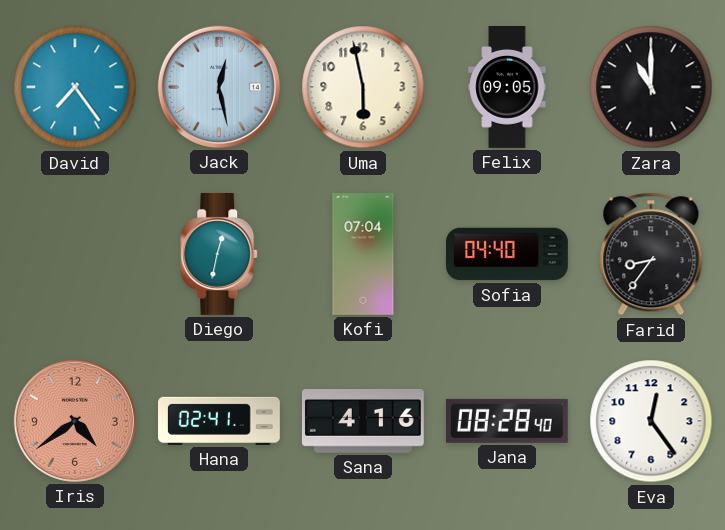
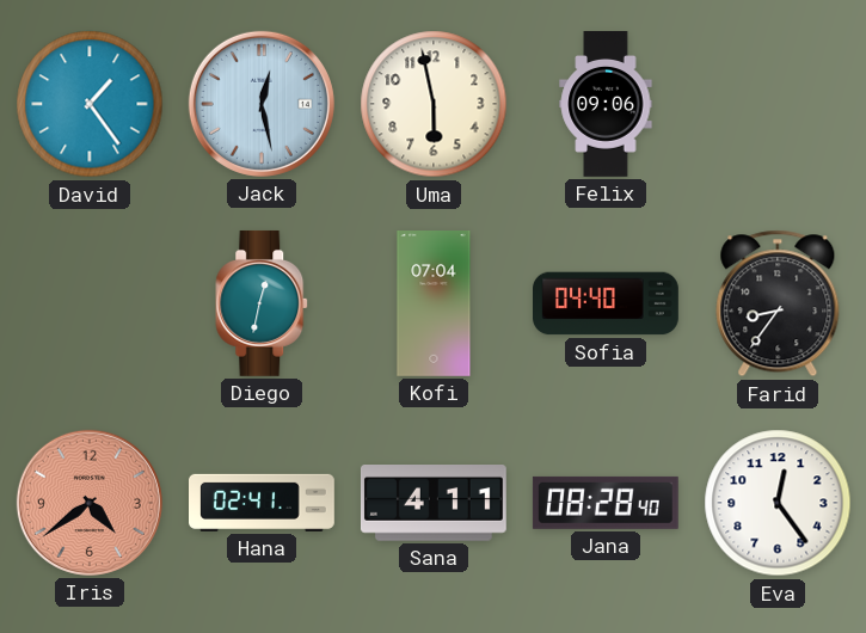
David: 7:24 -> 1:24 (90, 104)
Felix: 09:05 -> 09:06 (606, 105)
Zara: 11:00 -> none (651, 87)
Sana: 4:16 -> 4:11 (434, 504)
